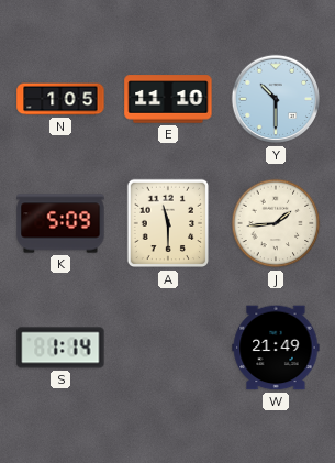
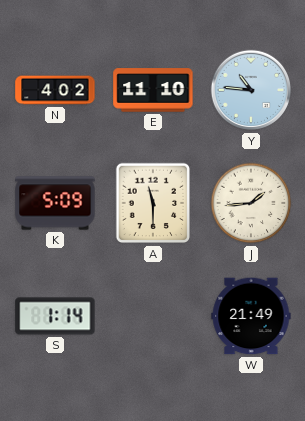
N: 1:05 -> 4:02 (55, 90)
Y: 10:30 -> 10:46 (251, 90)
